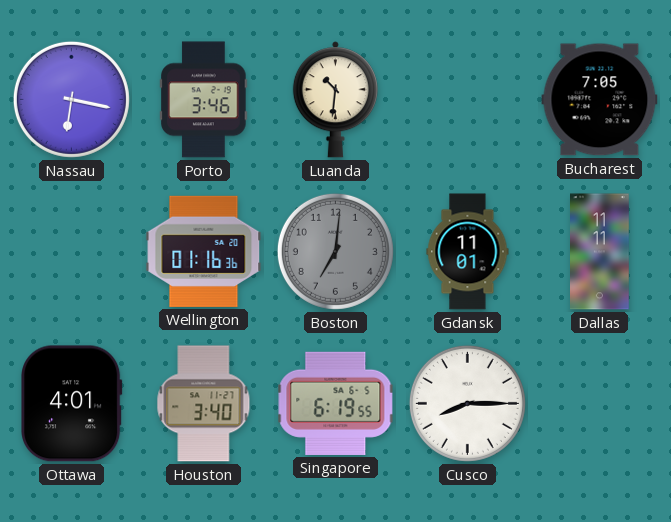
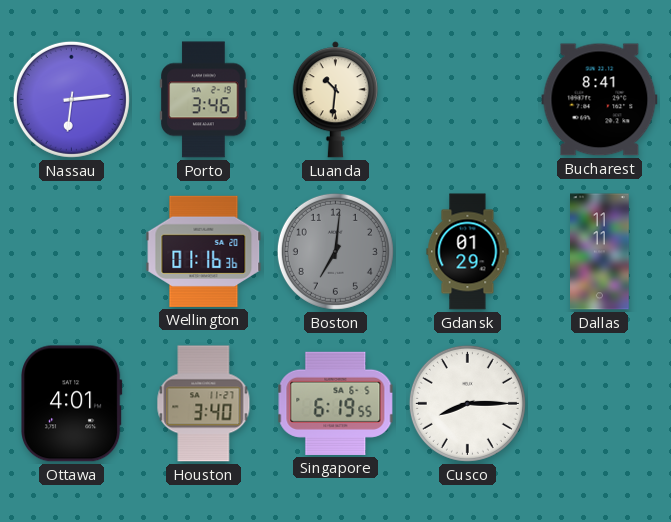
Nassau: 6:17 -> 6:14 (71, 99)
Bucharest: 7:05 -> 8:41 (600, 100)
Gdansk: 11:01 -> 01:29 (468, 252)
